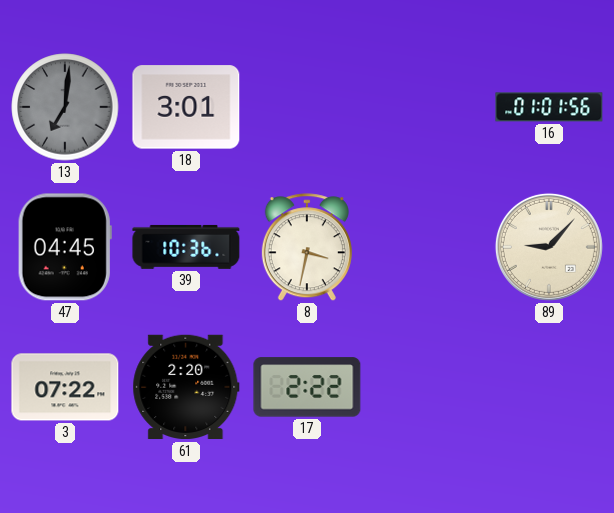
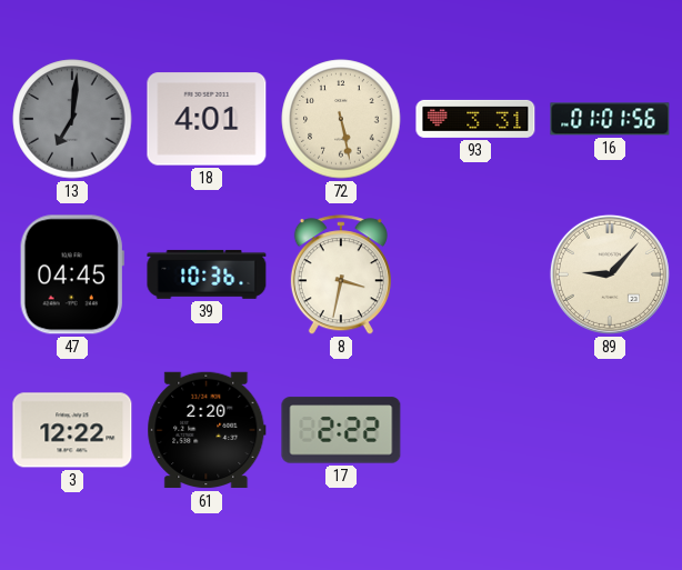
18: 3:01 -> 4:01 (207, 119)
72: none -> 5:28 (341, 119)
93: none -> 3:31 (475, 119)
3: 07:22 -> 12:22 (72, 430)
